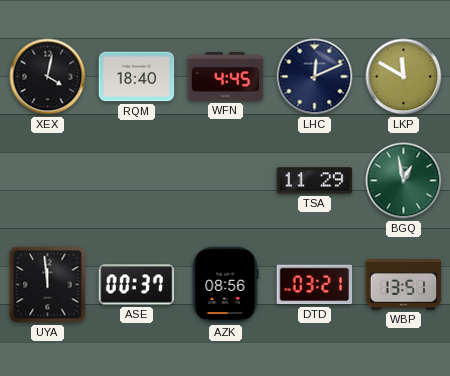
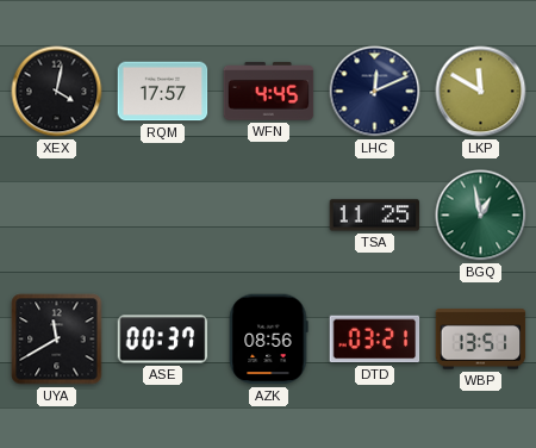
RQM: 18:40 -> 17:57 (163, 92)
TSA: 11:29 -> 11:25 (375, 216)
UYA: 11:59 -> 11:40 (57, 340)
